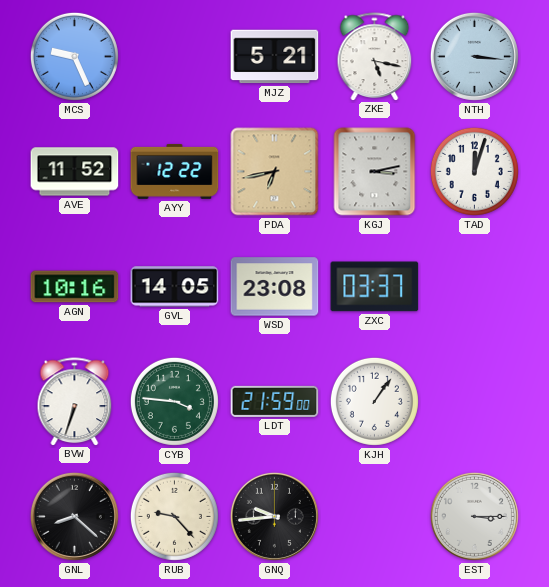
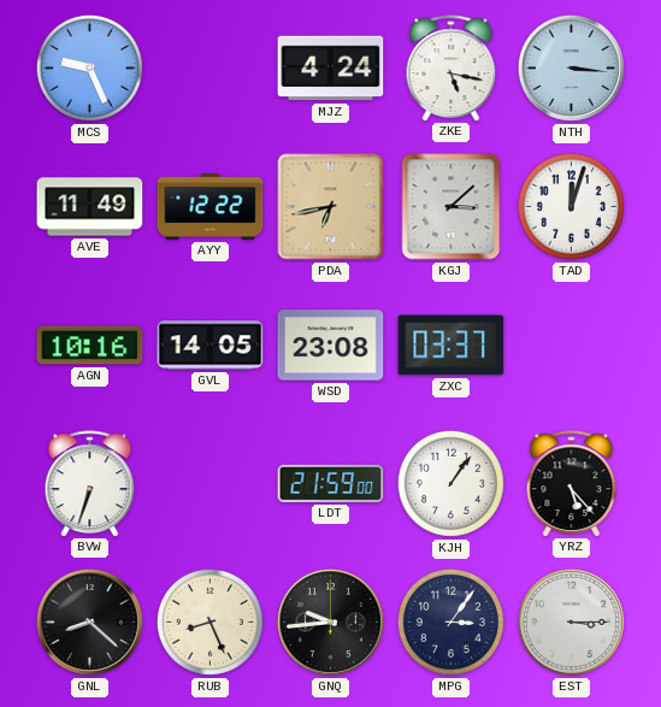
MJZ: 5:21 -> 4:24 (331, 69)
AVE: 11:52 -> 11:49 (90, 207)
KGJ: 3:13 -> 3:08 (452, 207)
CYB: 3:46 -> none (174, 401)
YRZ: none -> 5:23 (572, 483)
RUB: 9:23 -> 8:26 (209, 621)
MPG: none -> 3:06 (450, 621)
